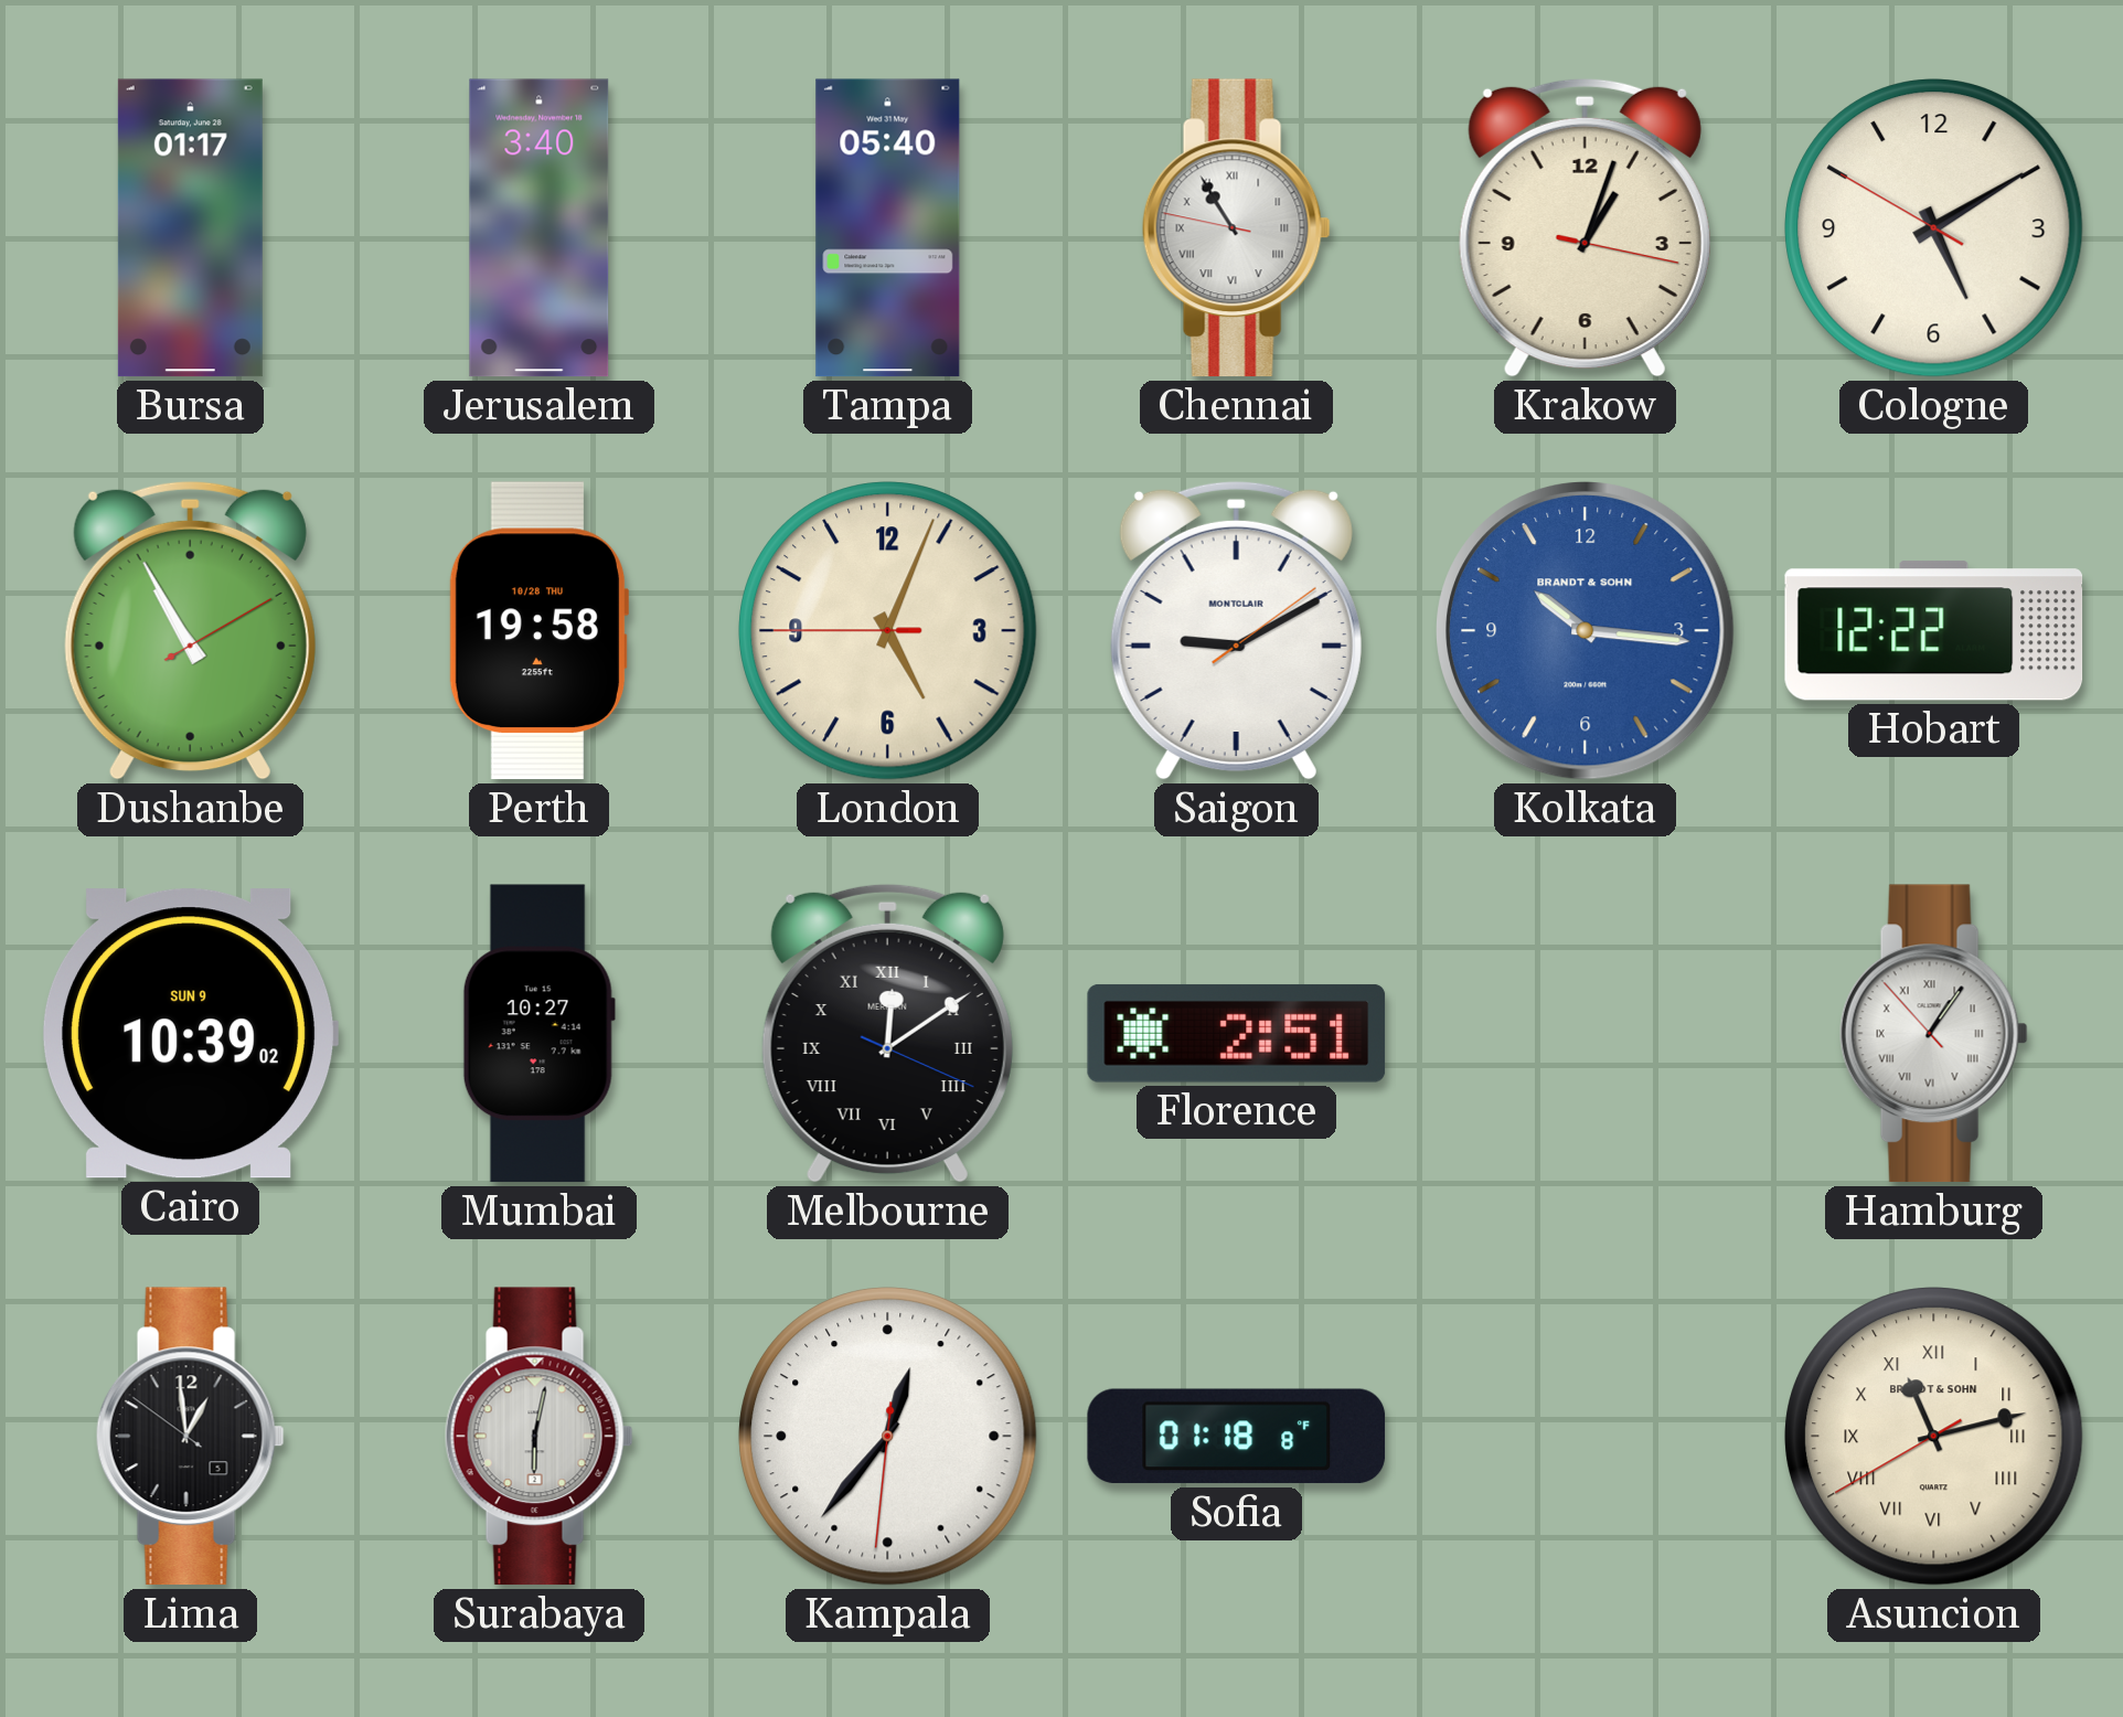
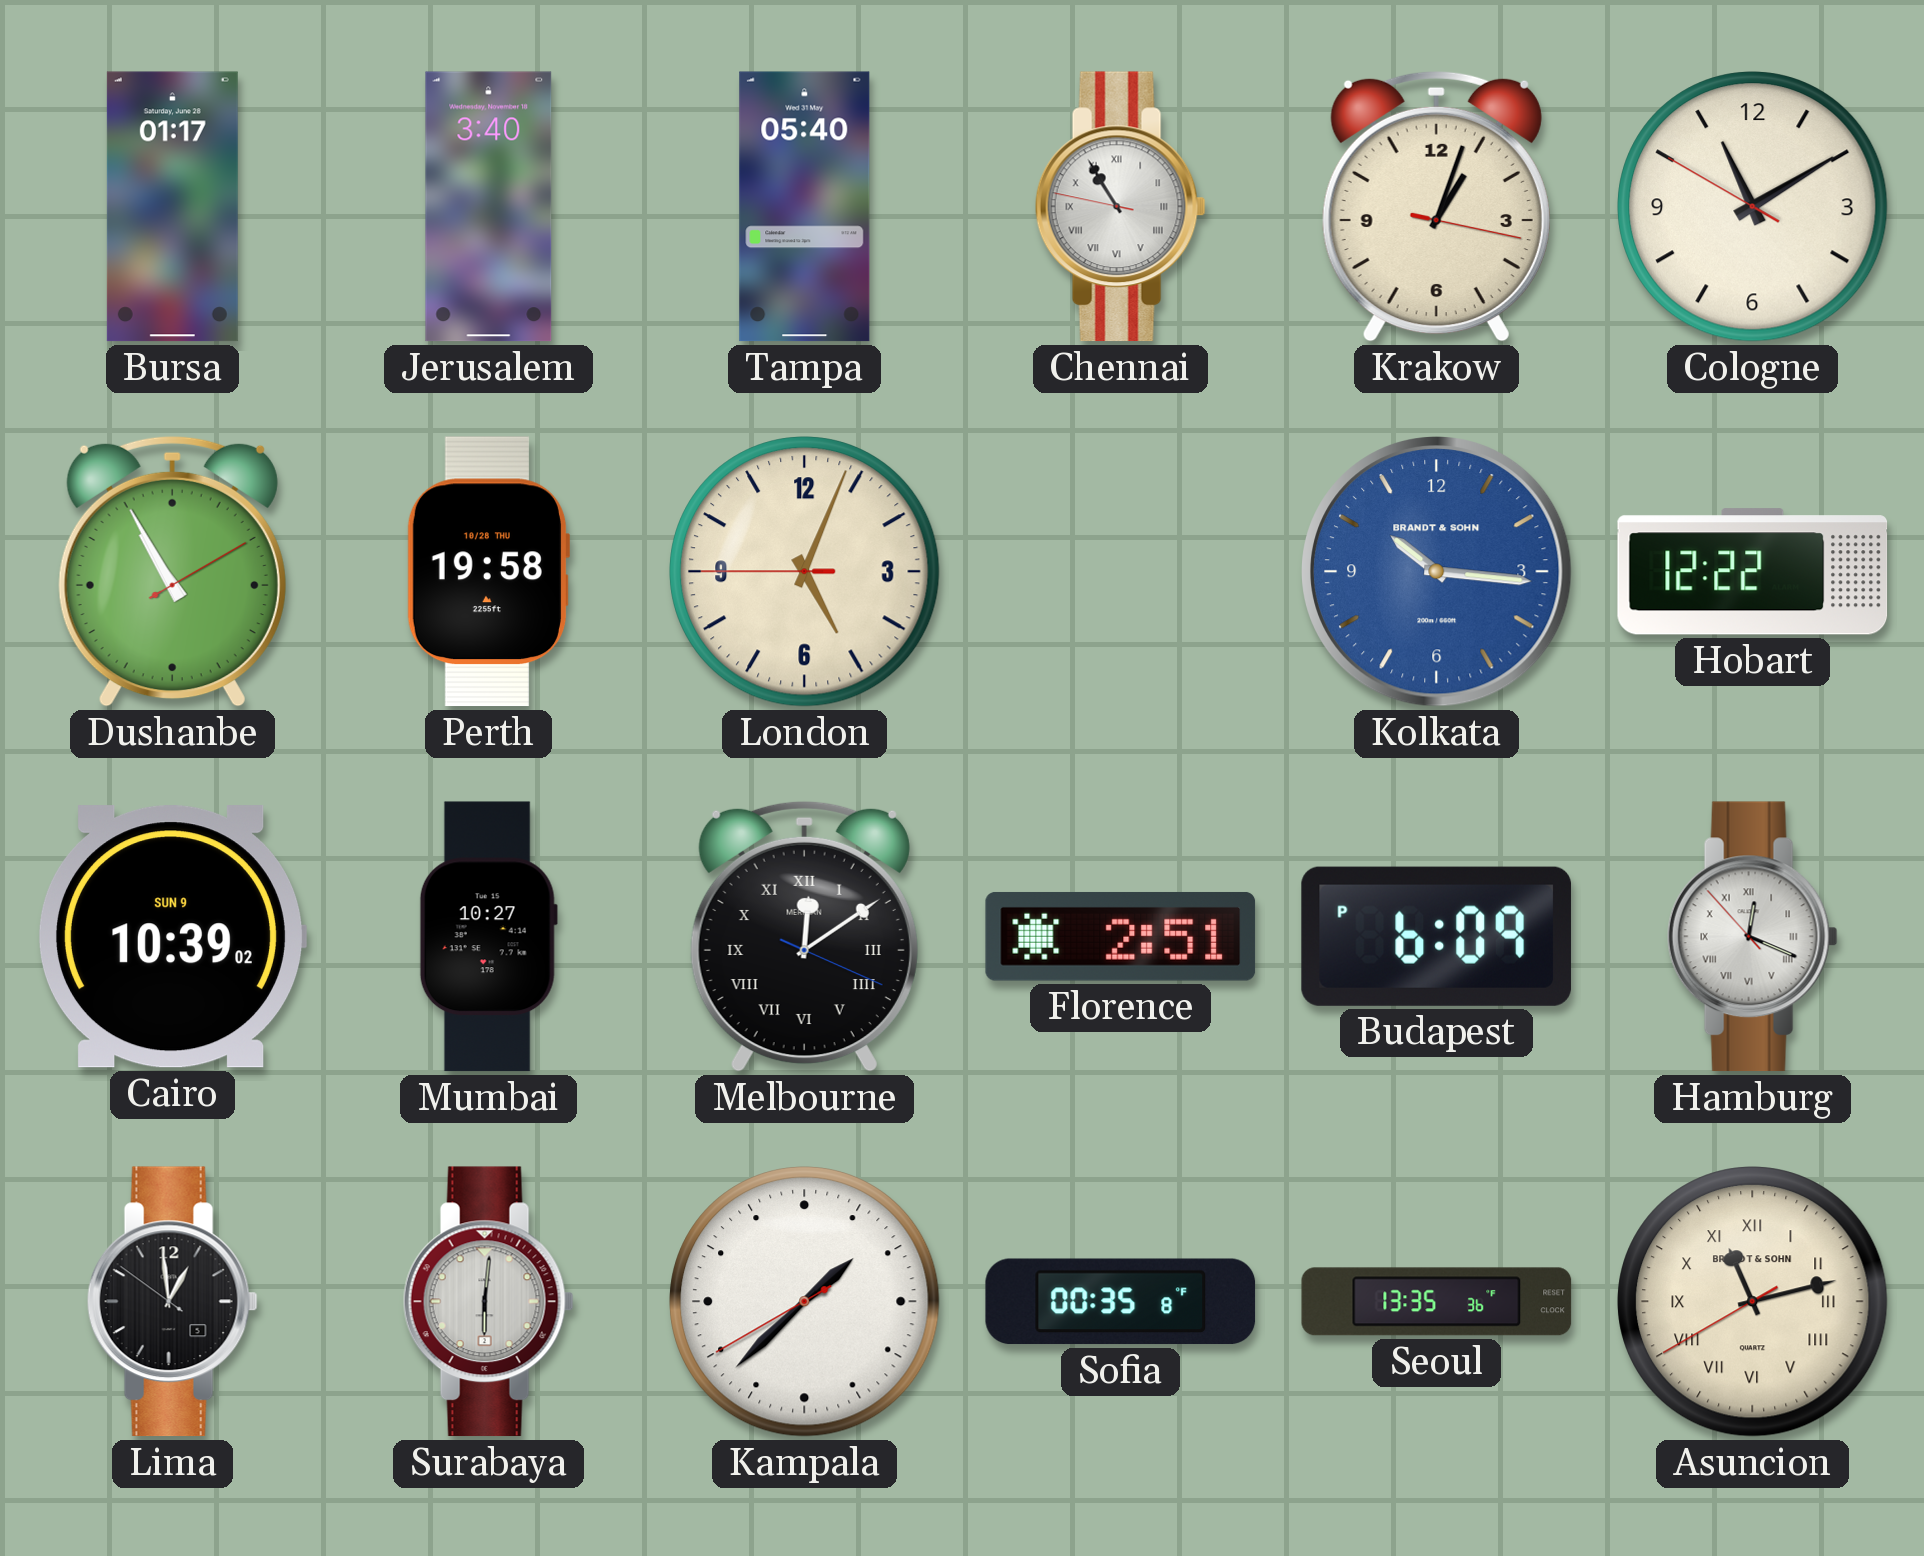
Cologne: 5:09 -> 11:09 (1753, 207)
Saigon: 9:10 -> none (1236, 630)
Budapest: none -> 6:09 (1436, 936)
Hamburg: 1:05 -> 12:18 (1752, 937)
Surabaya: 6:02 -> 6:01 (488, 1302)
Kampala: 12:36 -> 1:37 (805, 1302)
Sofia: 01:18 -> 00:35 (1121, 1302)
Seoul: none -> 13:35 (1437, 1302)
